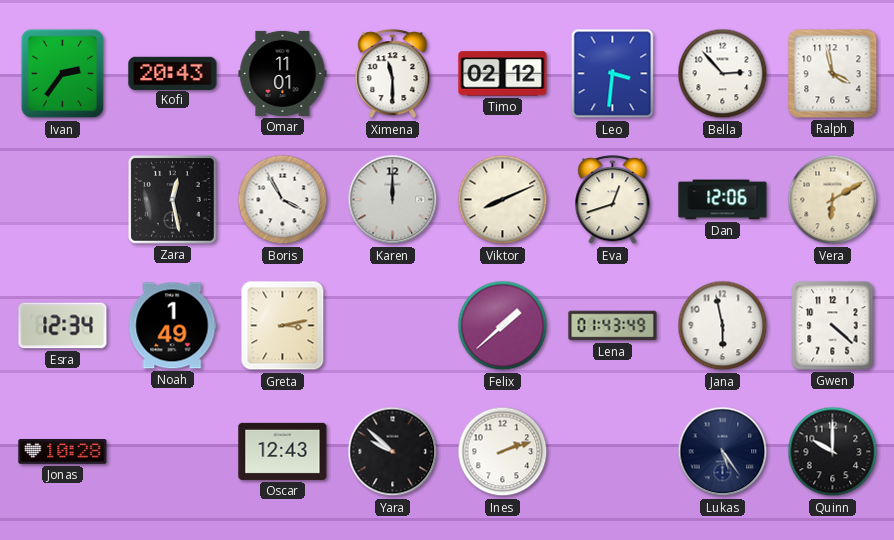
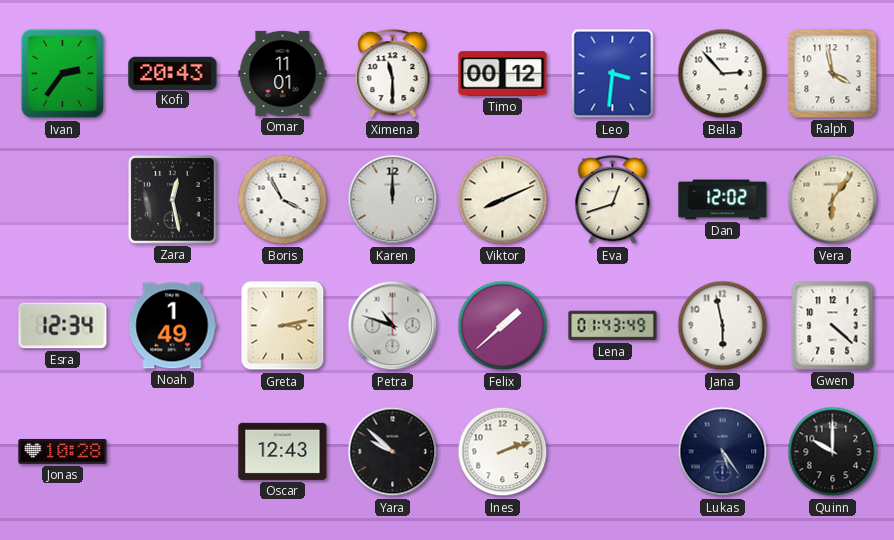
Timo: 02:12 -> 00:12 (503, 74)
Dan: 12:06 -> 12:02 (723, 200)
Vera: 6:10 -> 6:06 (833, 200)
Petra: none -> 10:48 (393, 326)
